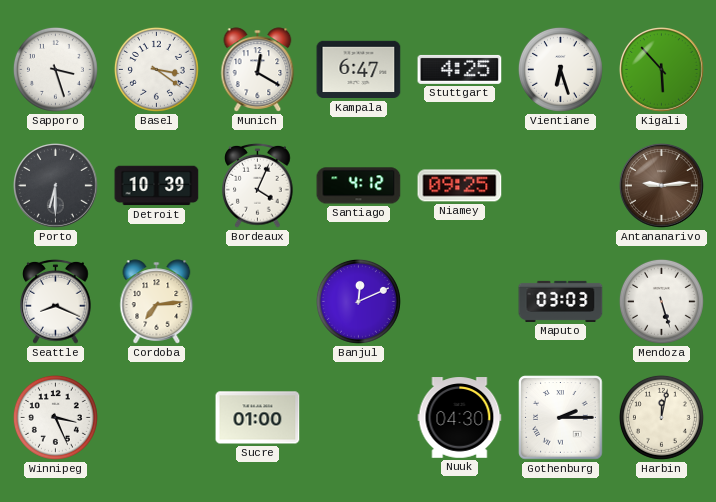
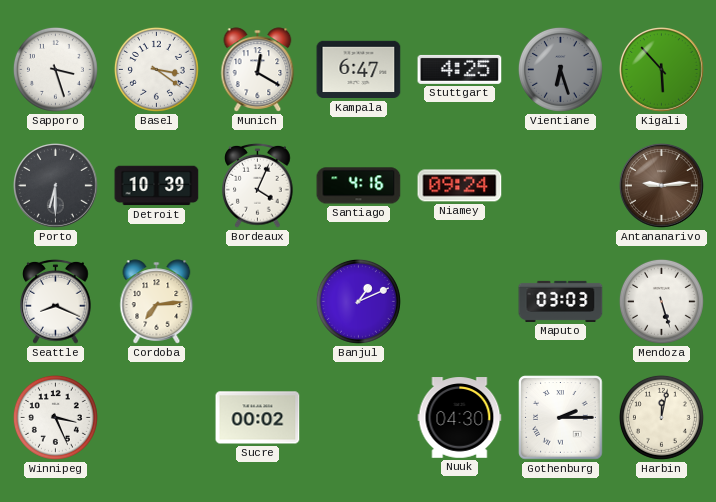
Vientiane dial: white -> grey (560, 69)
Santiago: 4:12 -> 4:16 (359, 186)
Niamey: 09:25 -> 09:24 (460, 186)
Banjul: 12:11 -> 1:11 (358, 301)
Sucre: 01:00 -> 00:02 (258, 418)
